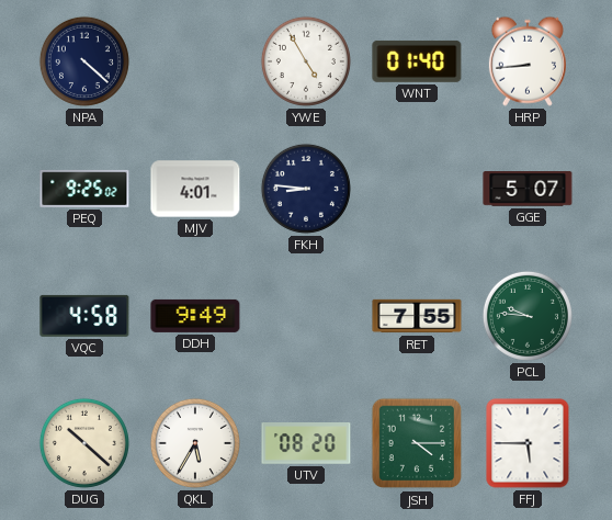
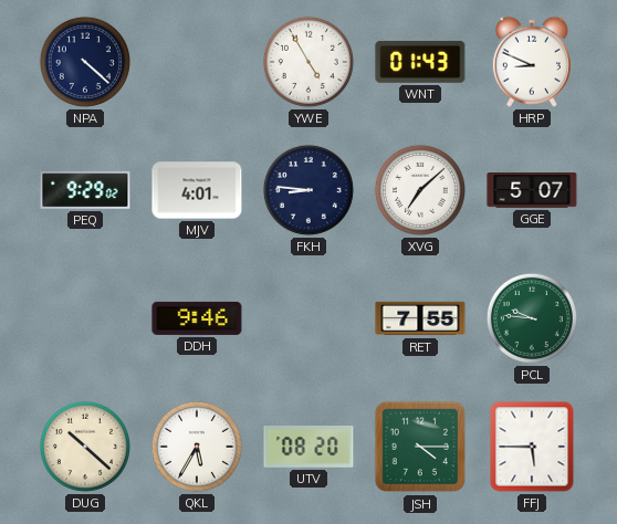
WNT: 01:40 -> 01:43 (420, 62)
HRP: 8:44 -> 8:49 (532, 62)
PEQ: 9:25 -> 9:29 (85, 190)
XVG: none -> 7:08 (420, 190)
VQC: 4:58 -> none (84, 316)
DDH: 9:49 -> 9:46 (197, 318)
